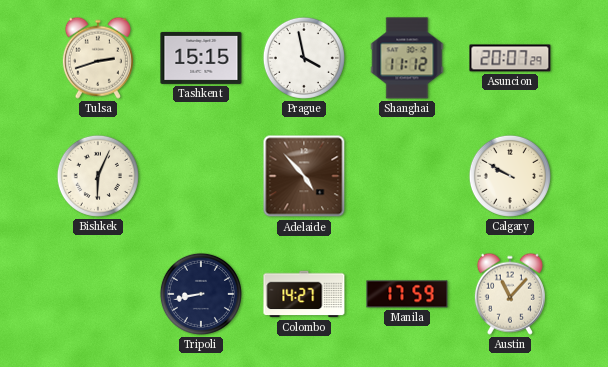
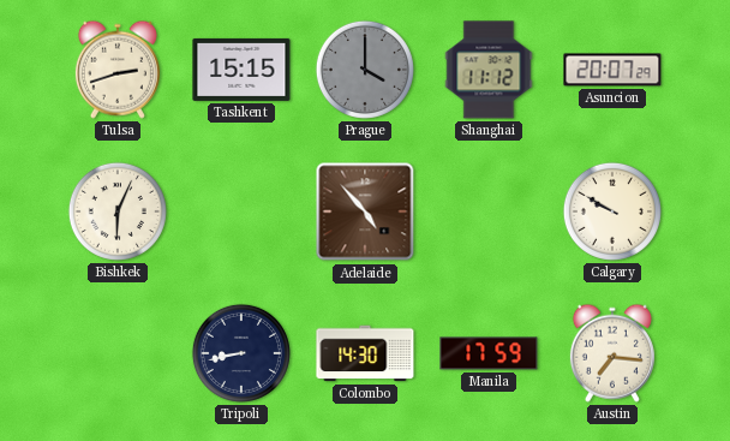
Prague: 3:58 -> 4:00 (365, 70)
Prague dial: white -> grey (365, 70)
Colombo: 14:27 -> 14:30 (365, 353)
Austin: 11:07 -> 7:16 (612, 353)
